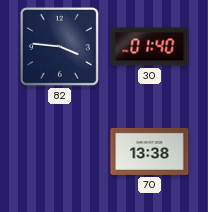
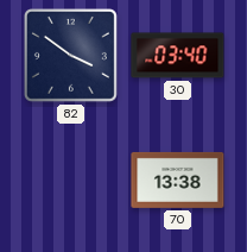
82: 3:46 -> 3:51 (70, 55)
30: 01:40 -> 03:40 (178, 56)
